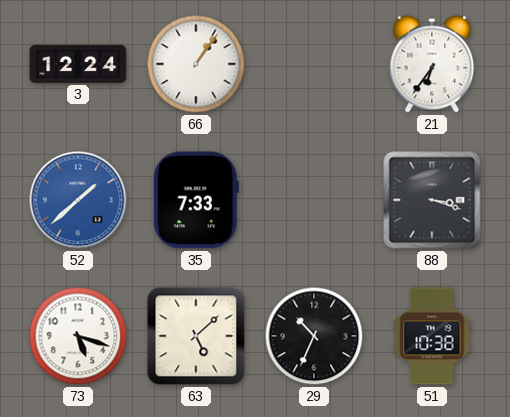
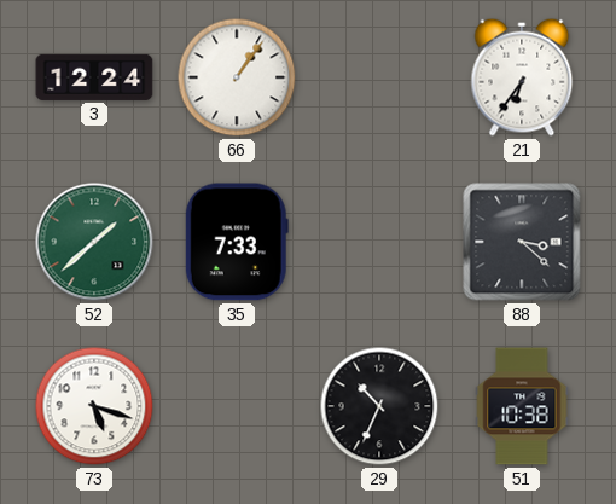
52 dial: blue -> green (94, 242)
88: 3:18 -> 3:22 (522, 242)
63: 5:08 -> none (196, 336)
